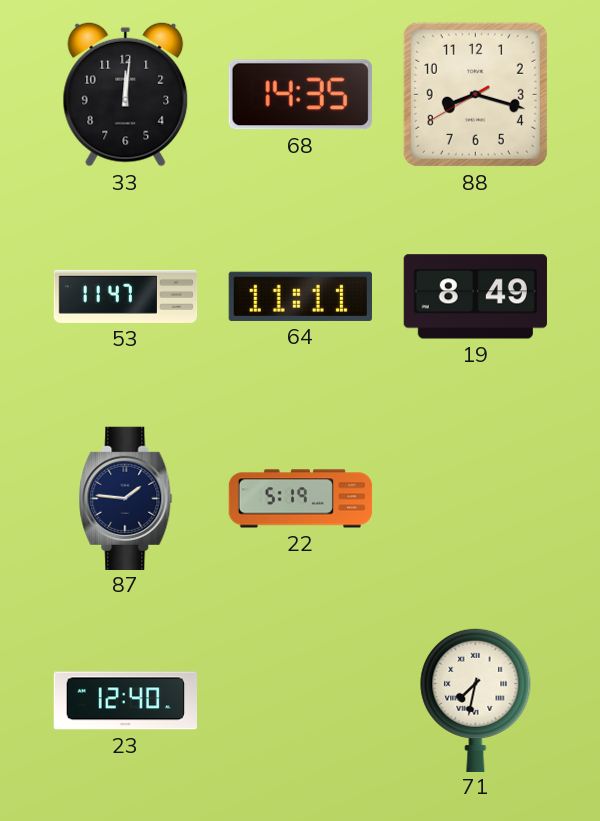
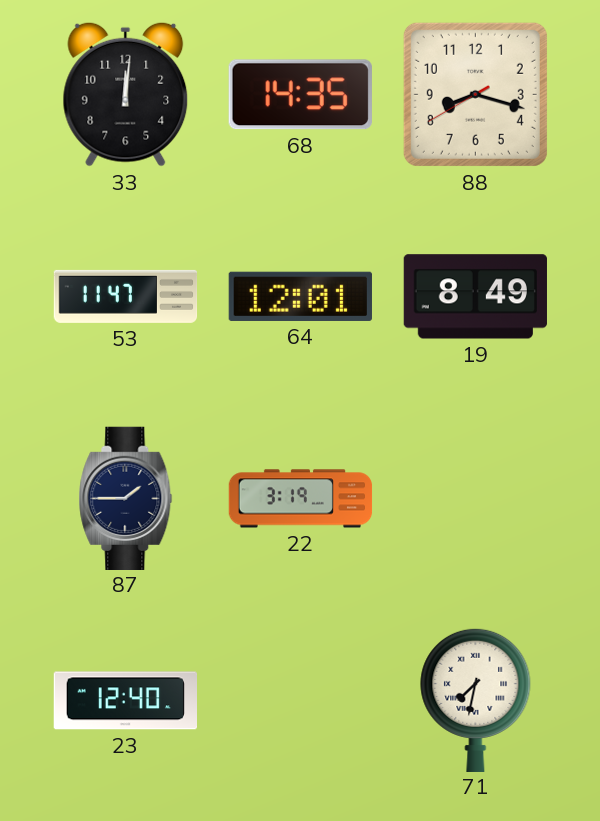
64: 11:11 -> 12:01 (300, 296)
87: 1:46 -> 1:45 (126, 498)
22: 5:19 -> 3:19 (301, 499)
